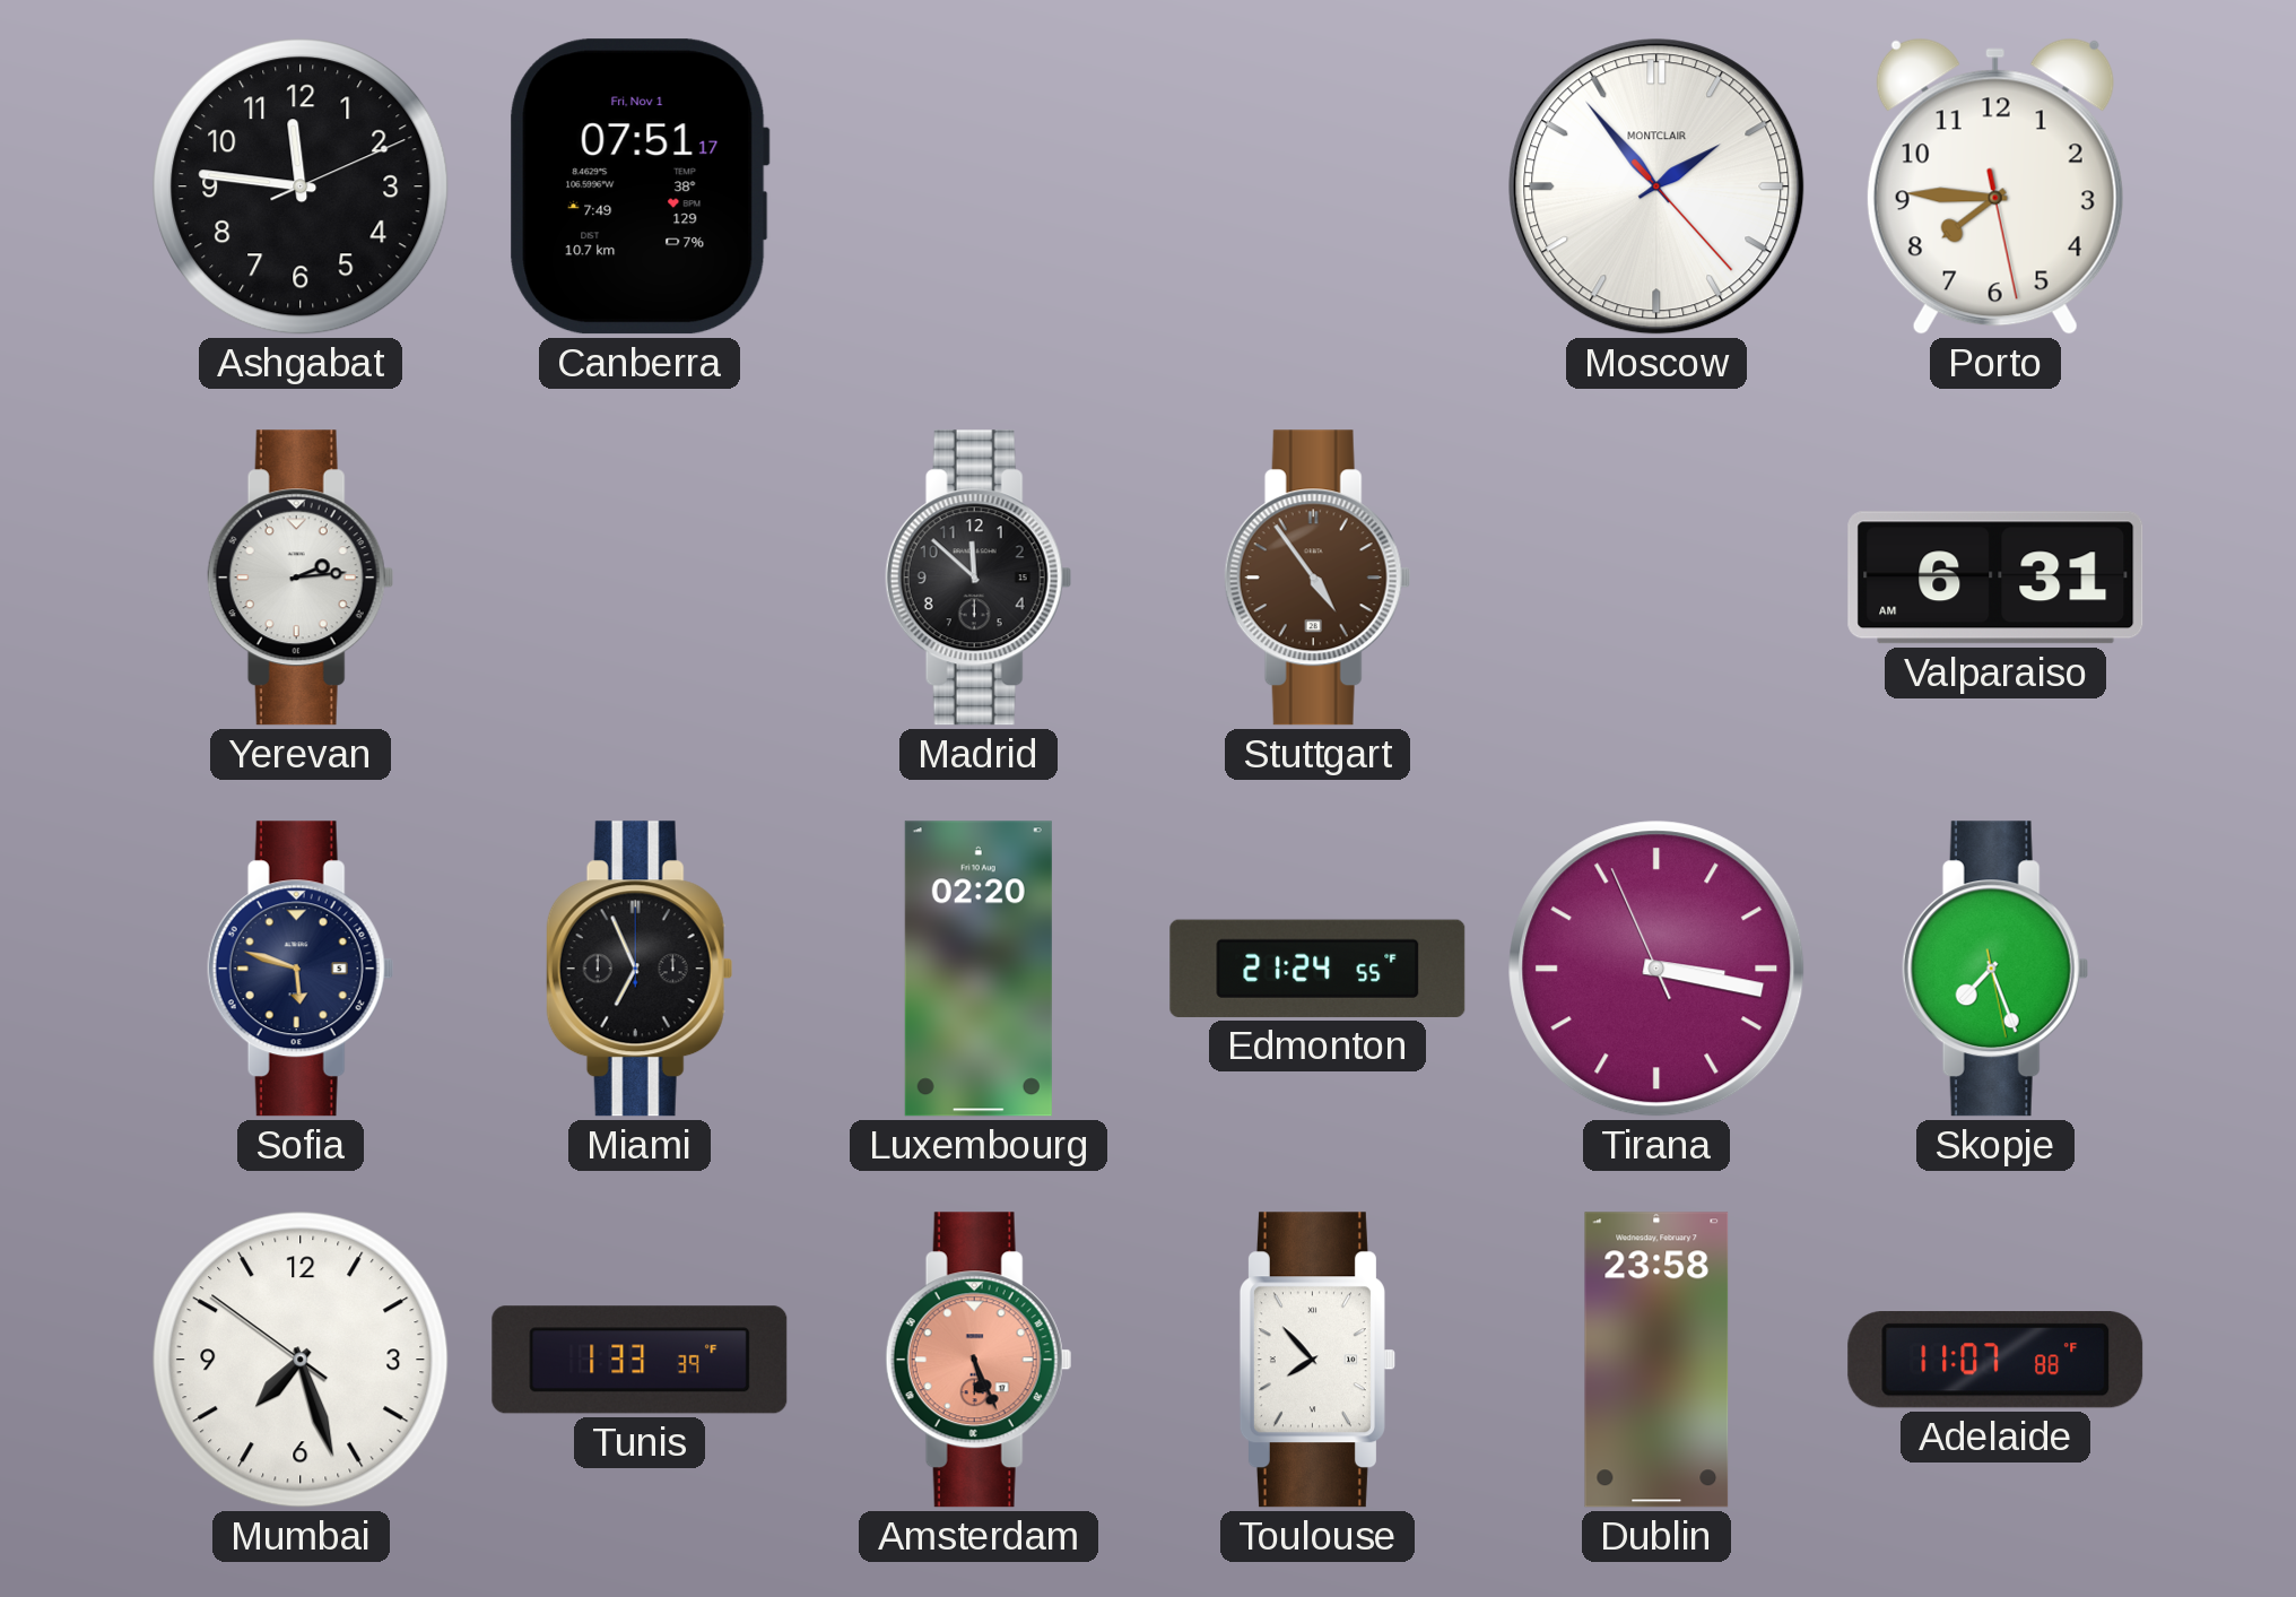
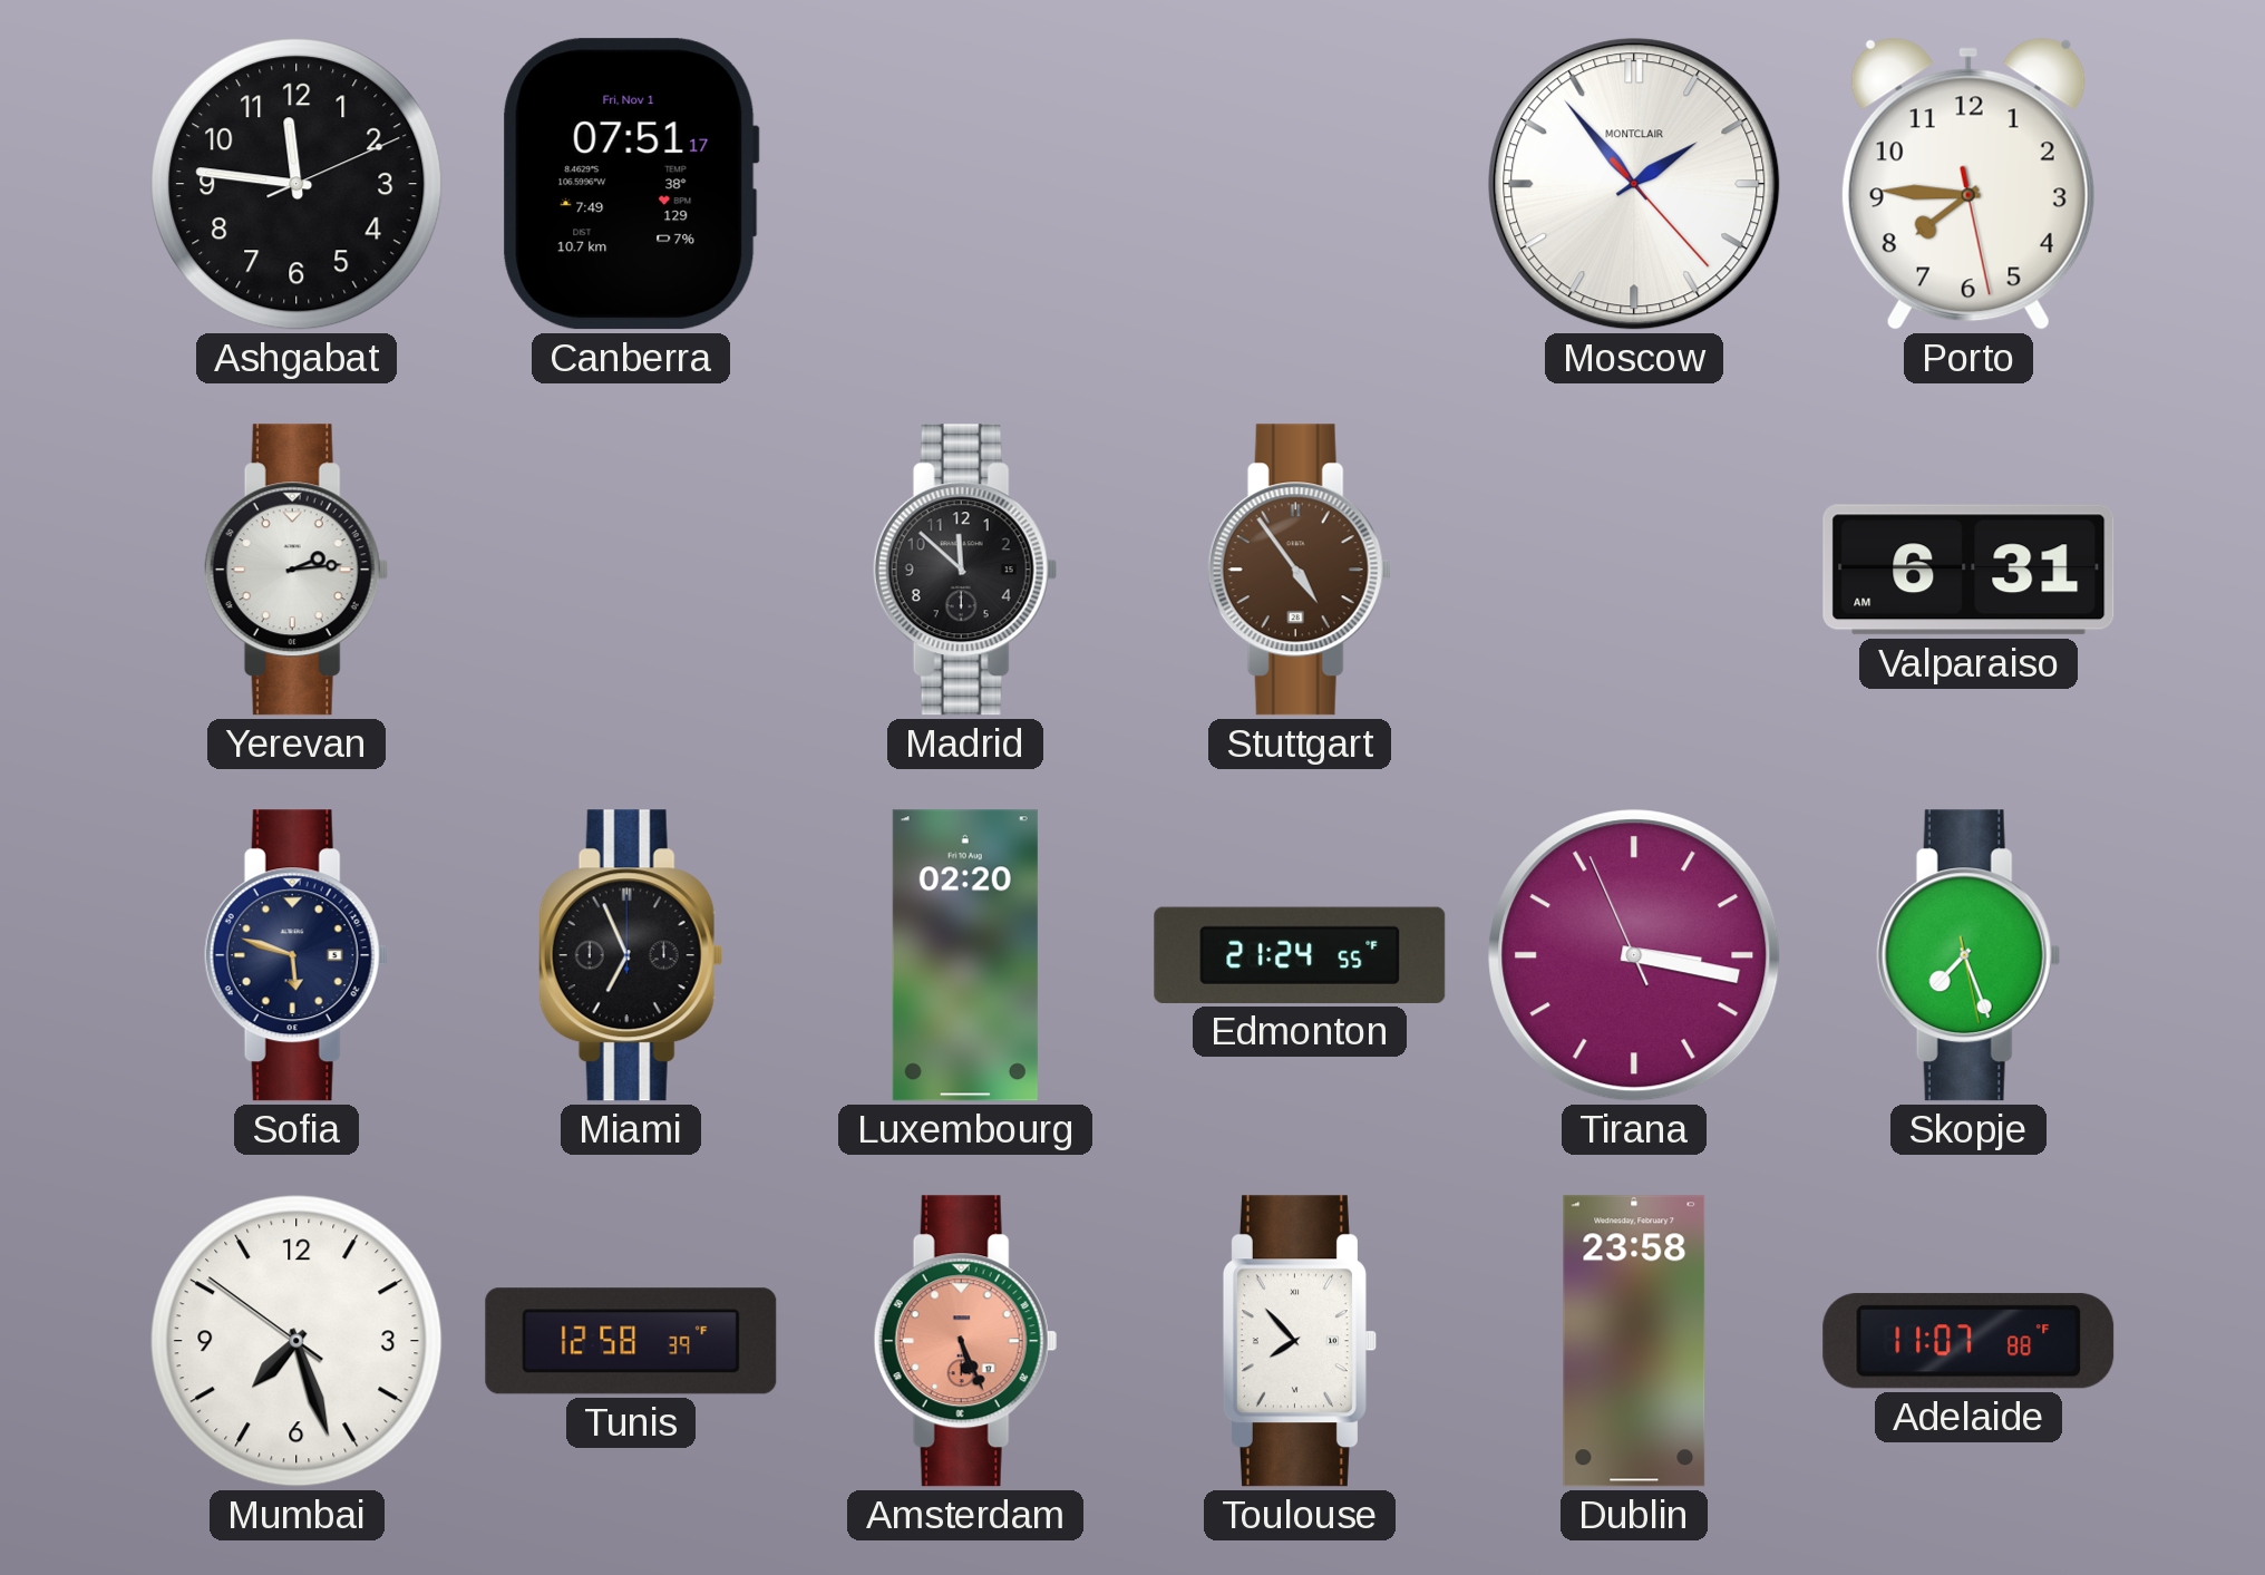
Tunis: 1:33 -> 12:58 (631, 1341)
